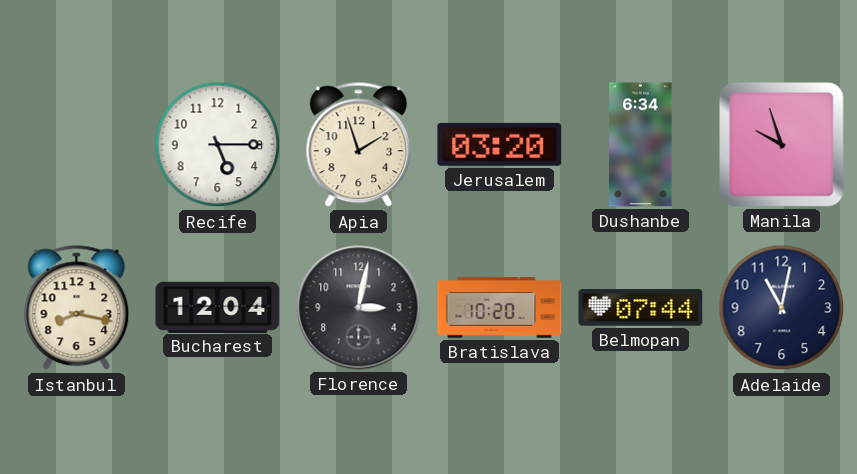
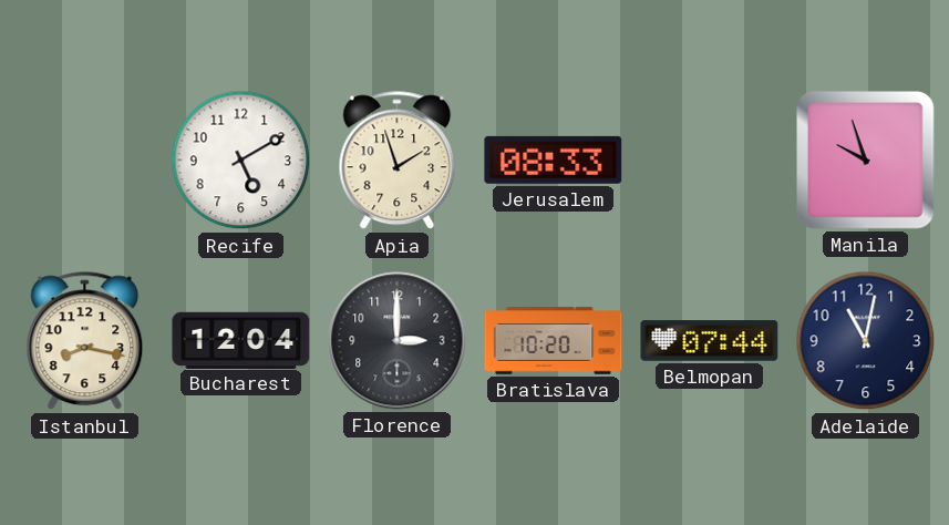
Recife: 5:15 -> 5:10 (241, 161)
Jerusalem: 03:20 -> 08:33 (554, 159)
Dushanbe: 6:34 -> none (641, 145)
Florence: 3:02 -> 3:00 (398, 341)
